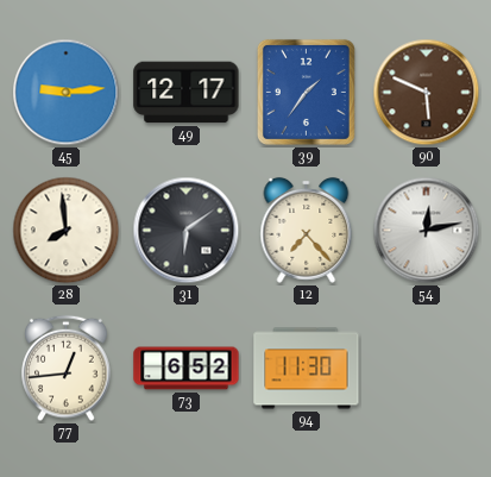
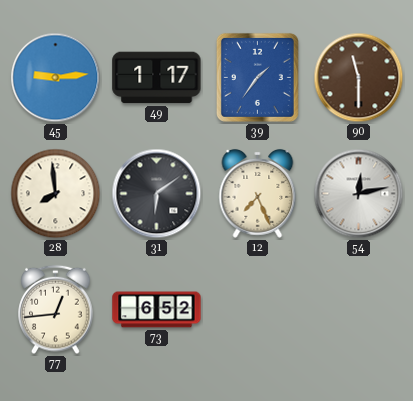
49: 12:17 -> 1:17 (157, 78)
90: 5:49 -> 11:30 (359, 78)
12: 7:23 -> 7:26 (258, 193)
94: 11:30 -> none (307, 369)
